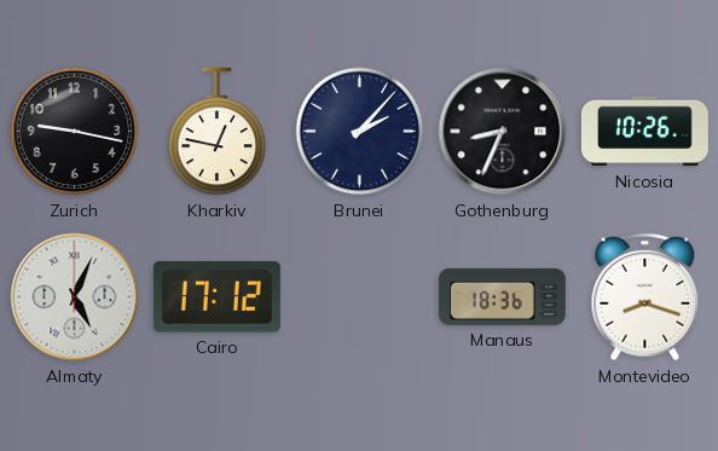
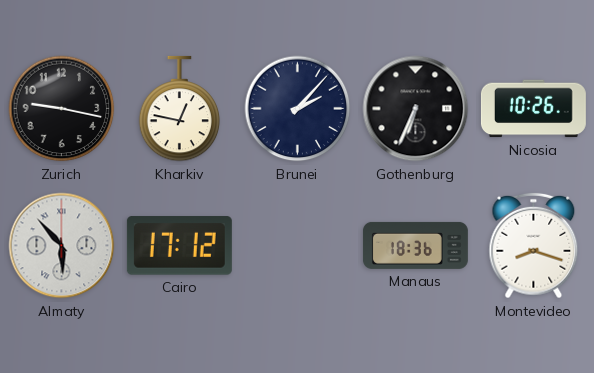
Gothenburg: 8:34 -> 6:34 (416, 109)
Almaty: 5:04 -> 5:53 (62, 246)
